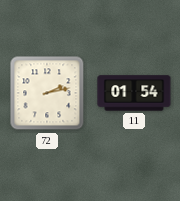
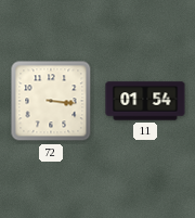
72: 2:13 -> 3:16 (51, 101)
